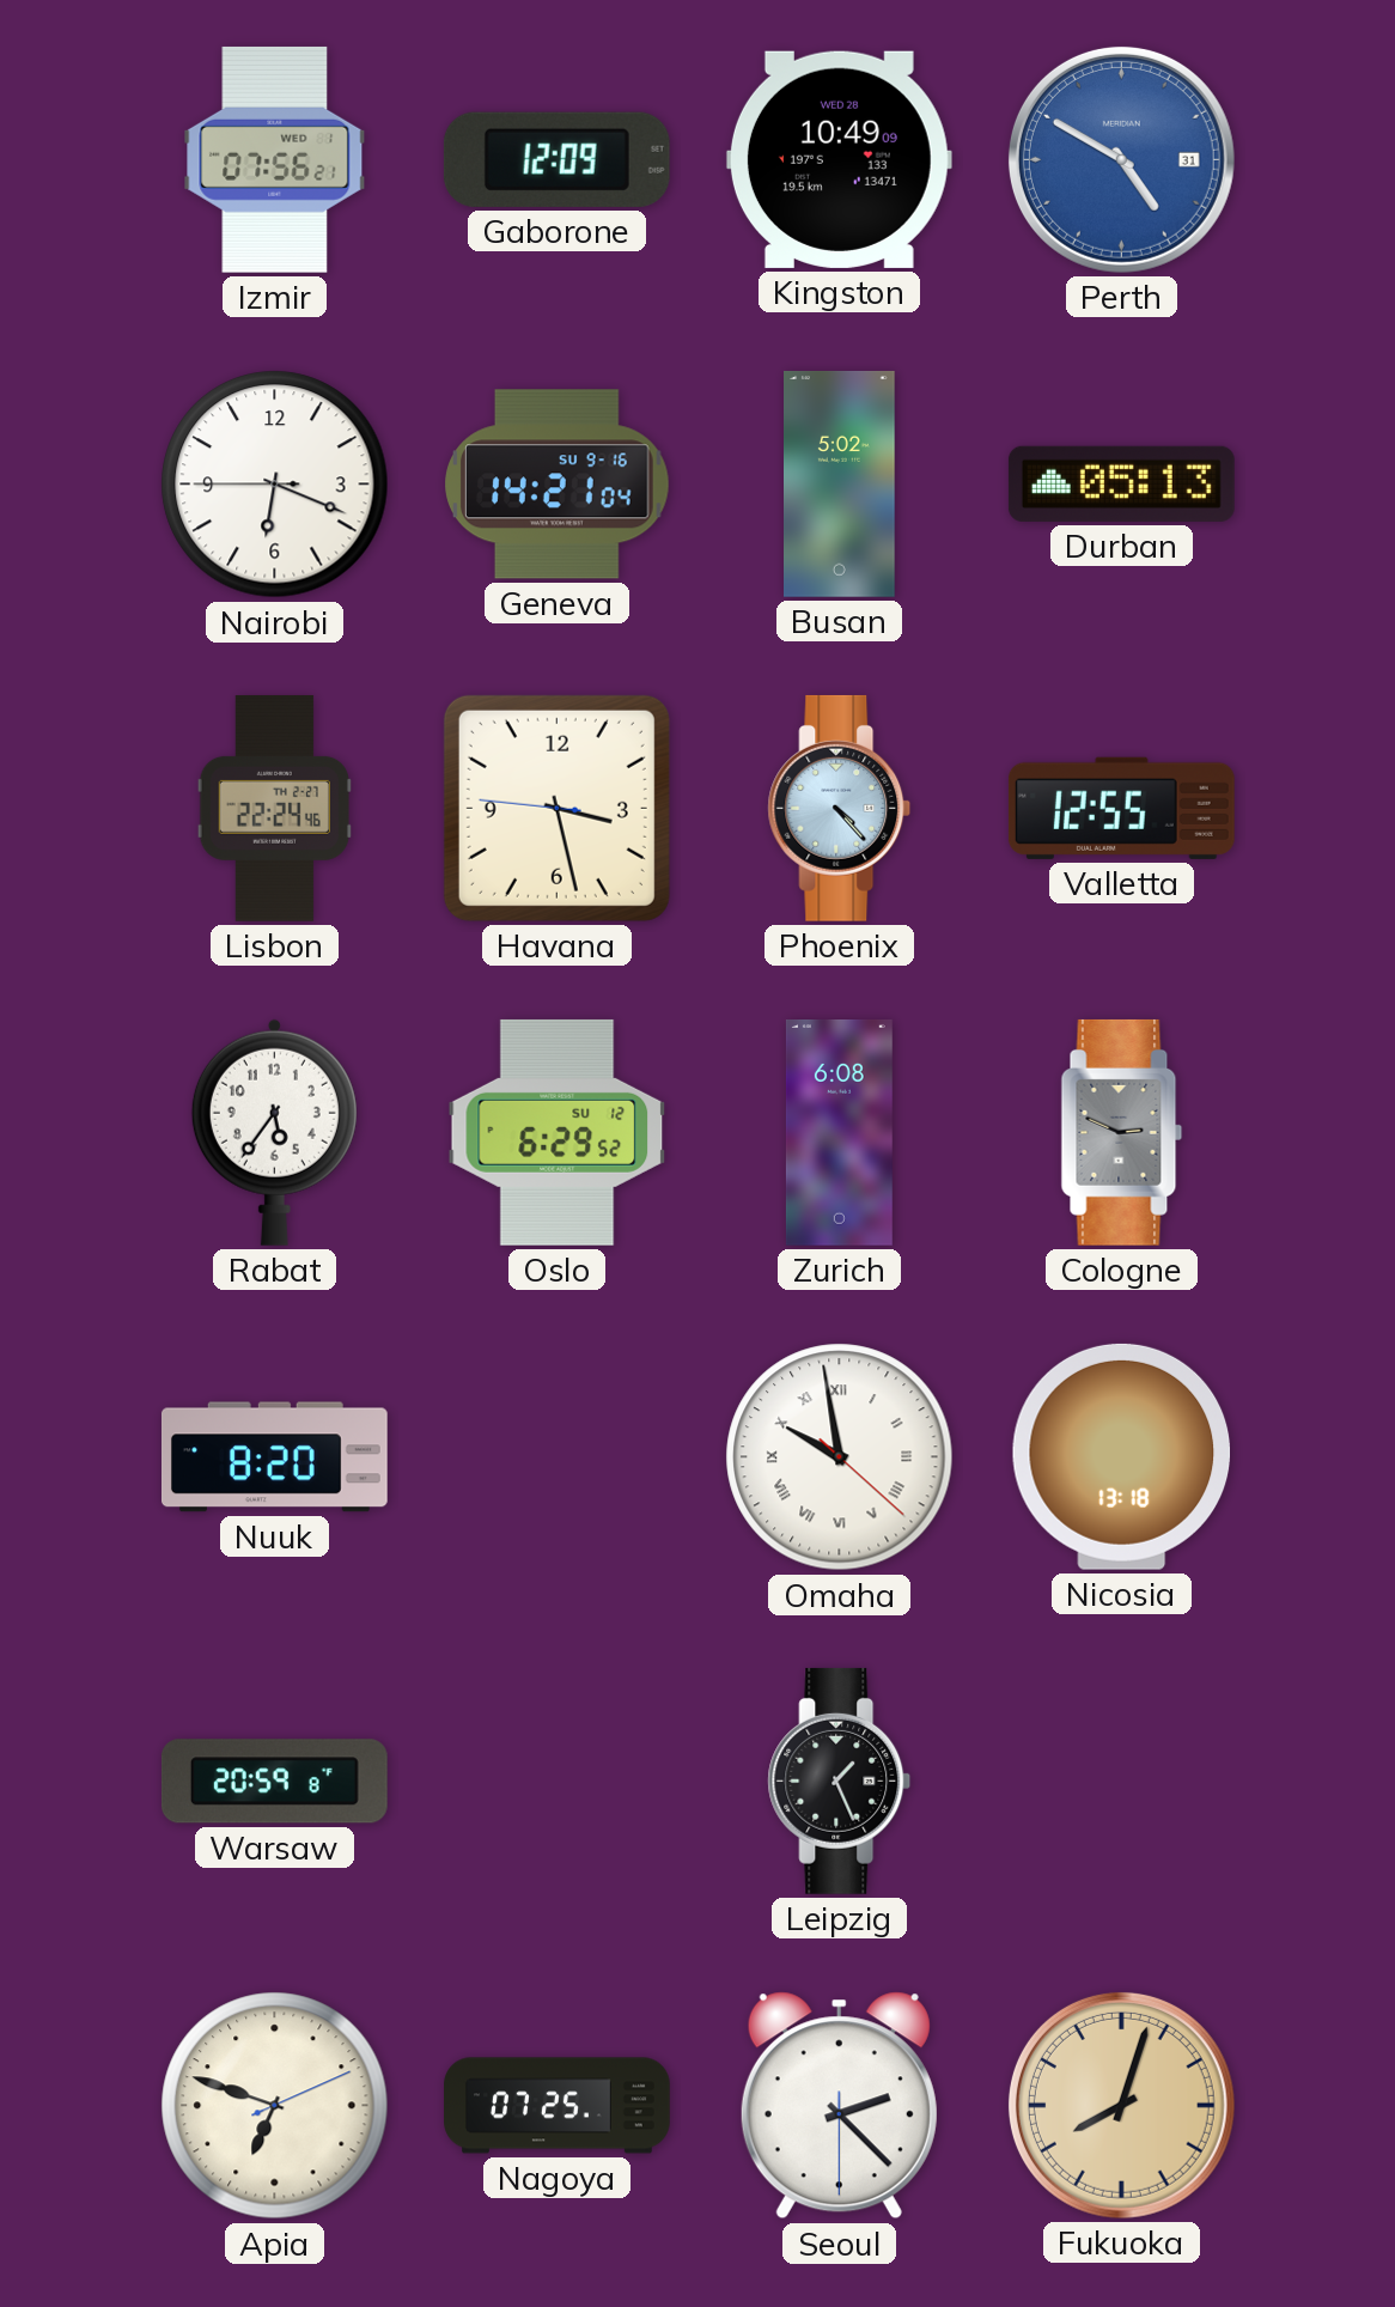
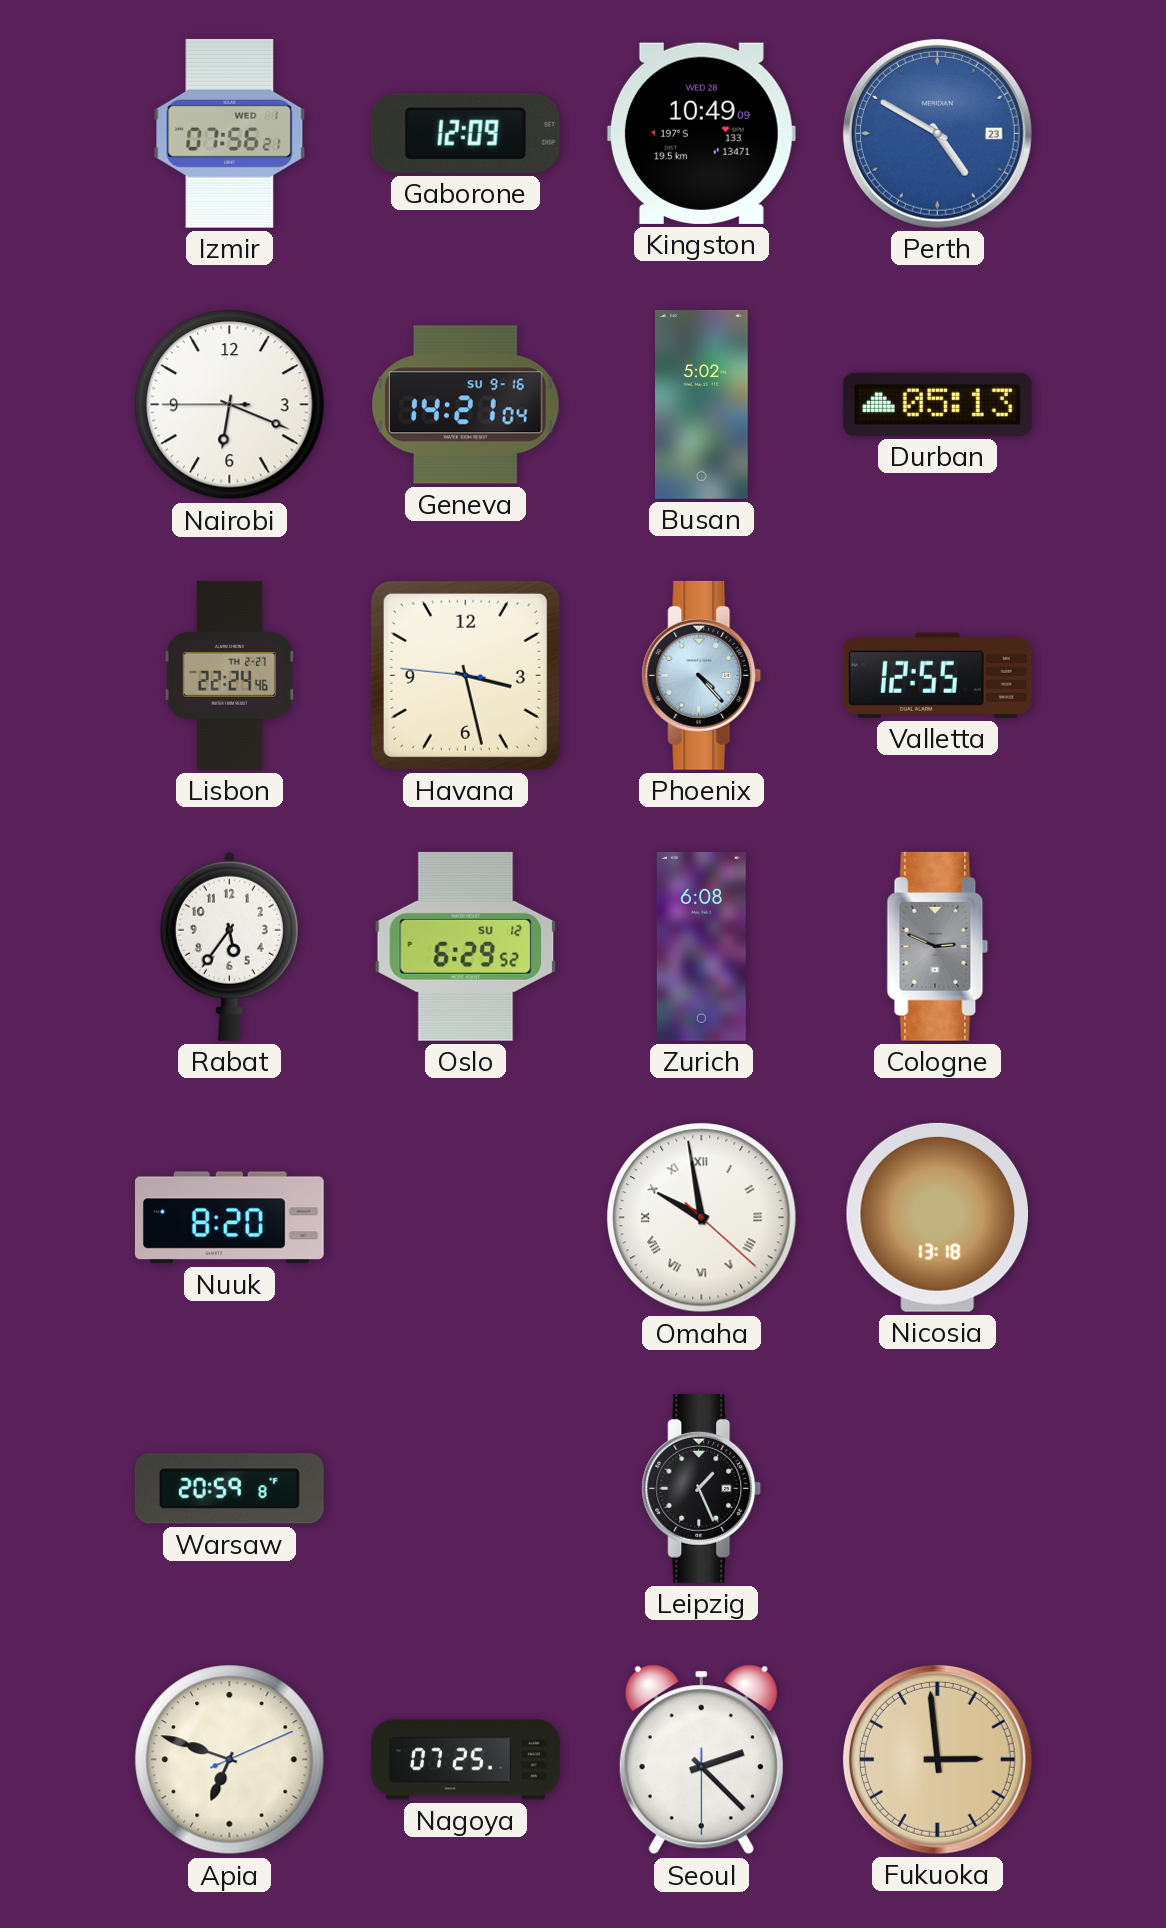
Perth date: 31 -> 23 (937, 133)
Fukuoka: 8:03 -> 2:59 (937, 1759)
